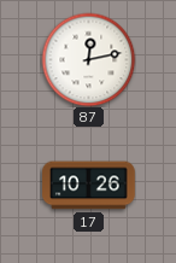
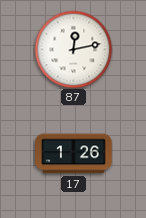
17: 10:26 -> 1:26 (74, 154)
